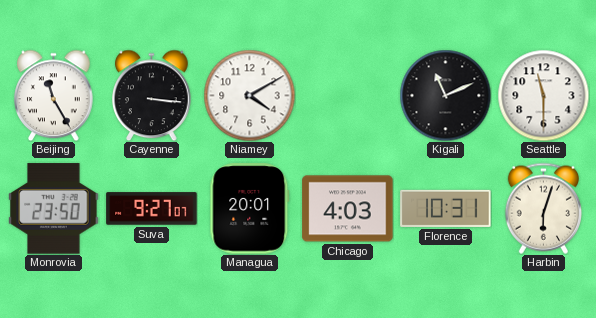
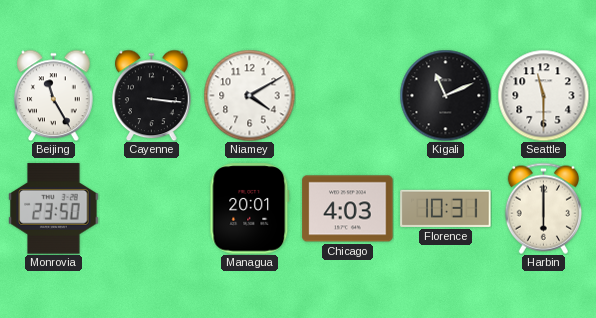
Suva: 9:27 -> none (152, 209)
Harbin: 6:03 -> 6:00 (543, 208)
